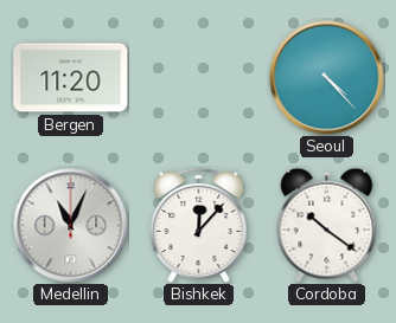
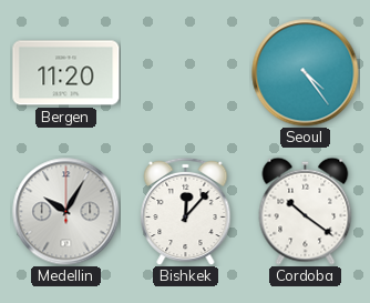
Seoul: 4:23 -> 4:24 (306, 73)
Medellin: 11:04 -> 10:05 (66, 212)
